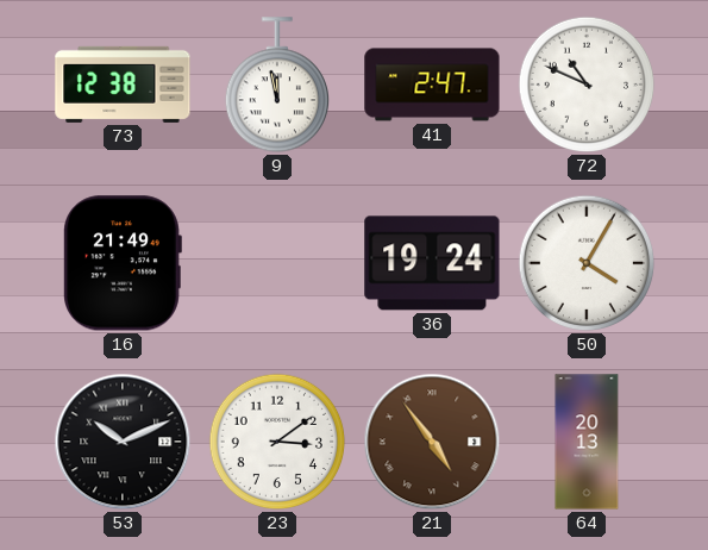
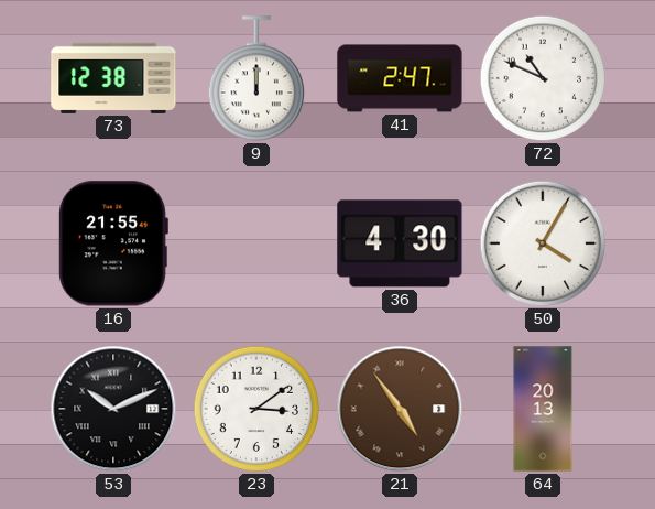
9: 11:58 -> 12:00 (255, 78)
16: 21:49 -> 21:55 (113, 243)
36: 19:24 -> 4:30 (400, 243)
